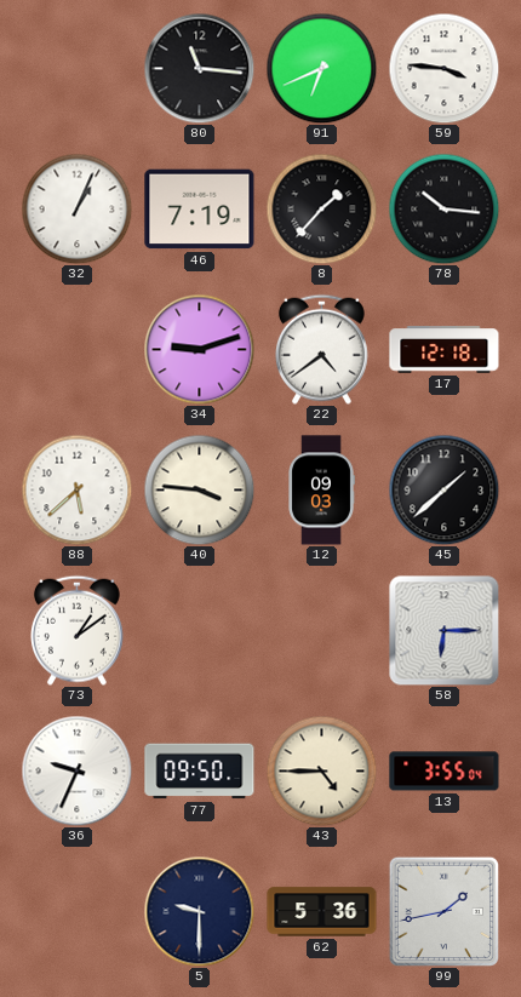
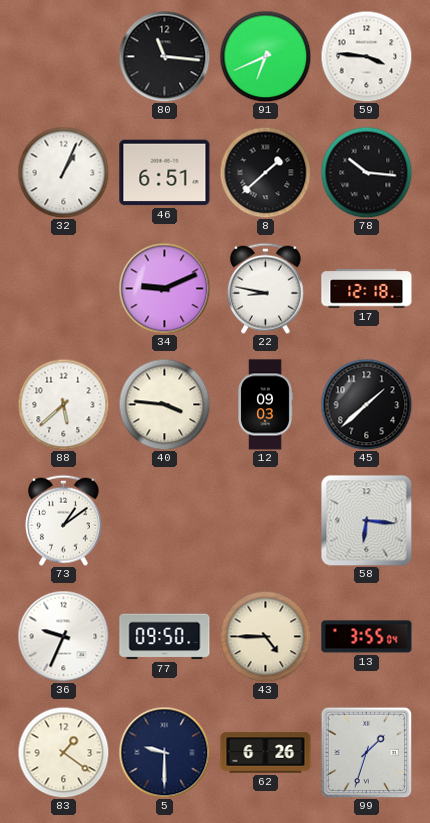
46: 7:19 -> 6:51 (165, 173)
8: 1:37 -> 1:38 (265, 172)
34: 9:12 -> 9:11 (164, 288)
22: 4:39 -> 8:47 (265, 288)
58: 6:15 -> 6:16 (366, 520)
83: none -> 1:21 (63, 752)
62: 5:36 -> 6:26 (266, 753)
99: 1:43 -> 1:33 (366, 752)
